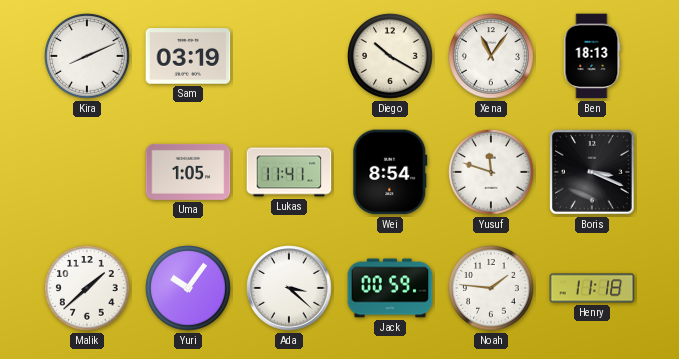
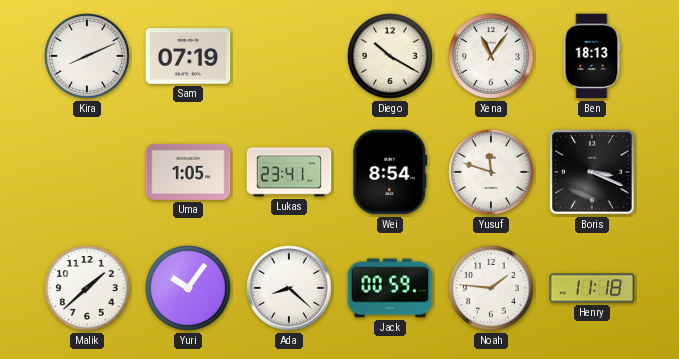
Sam: 03:19 -> 07:19 (188, 56)
Lukas: 11:41 -> 23:41 (289, 172)
Ada: 3:22 -> 8:22 (289, 288)
